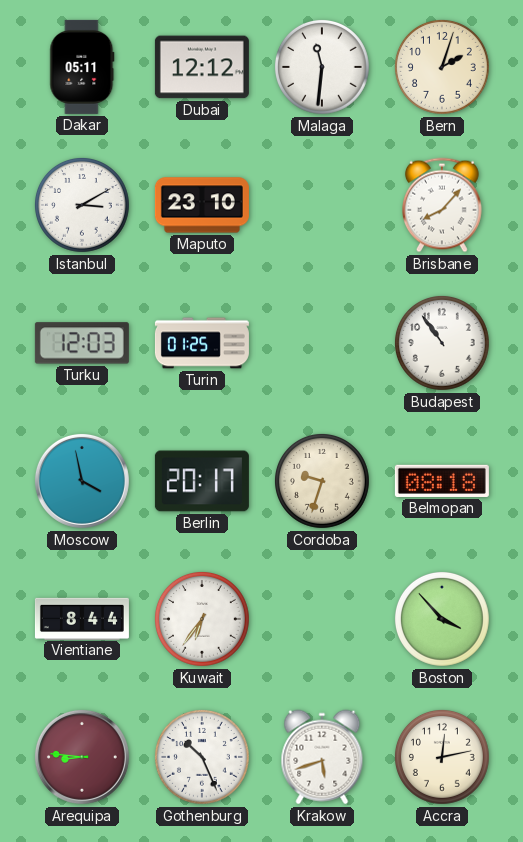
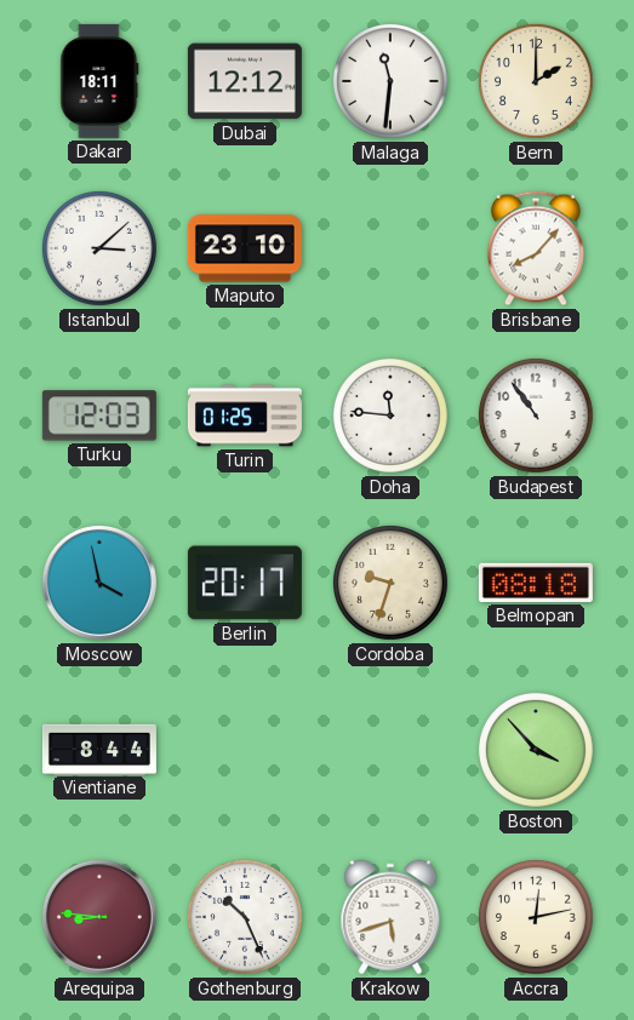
Dakar: 05:11 -> 18:11 (99, 81)
Bern: 2:03 -> 2:00 (536, 81)
Istanbul: 3:10 -> 3:08 (99, 248)
Doha: none -> 11:46 (390, 416)
Kuwait: 6:36 -> none (202, 619)
